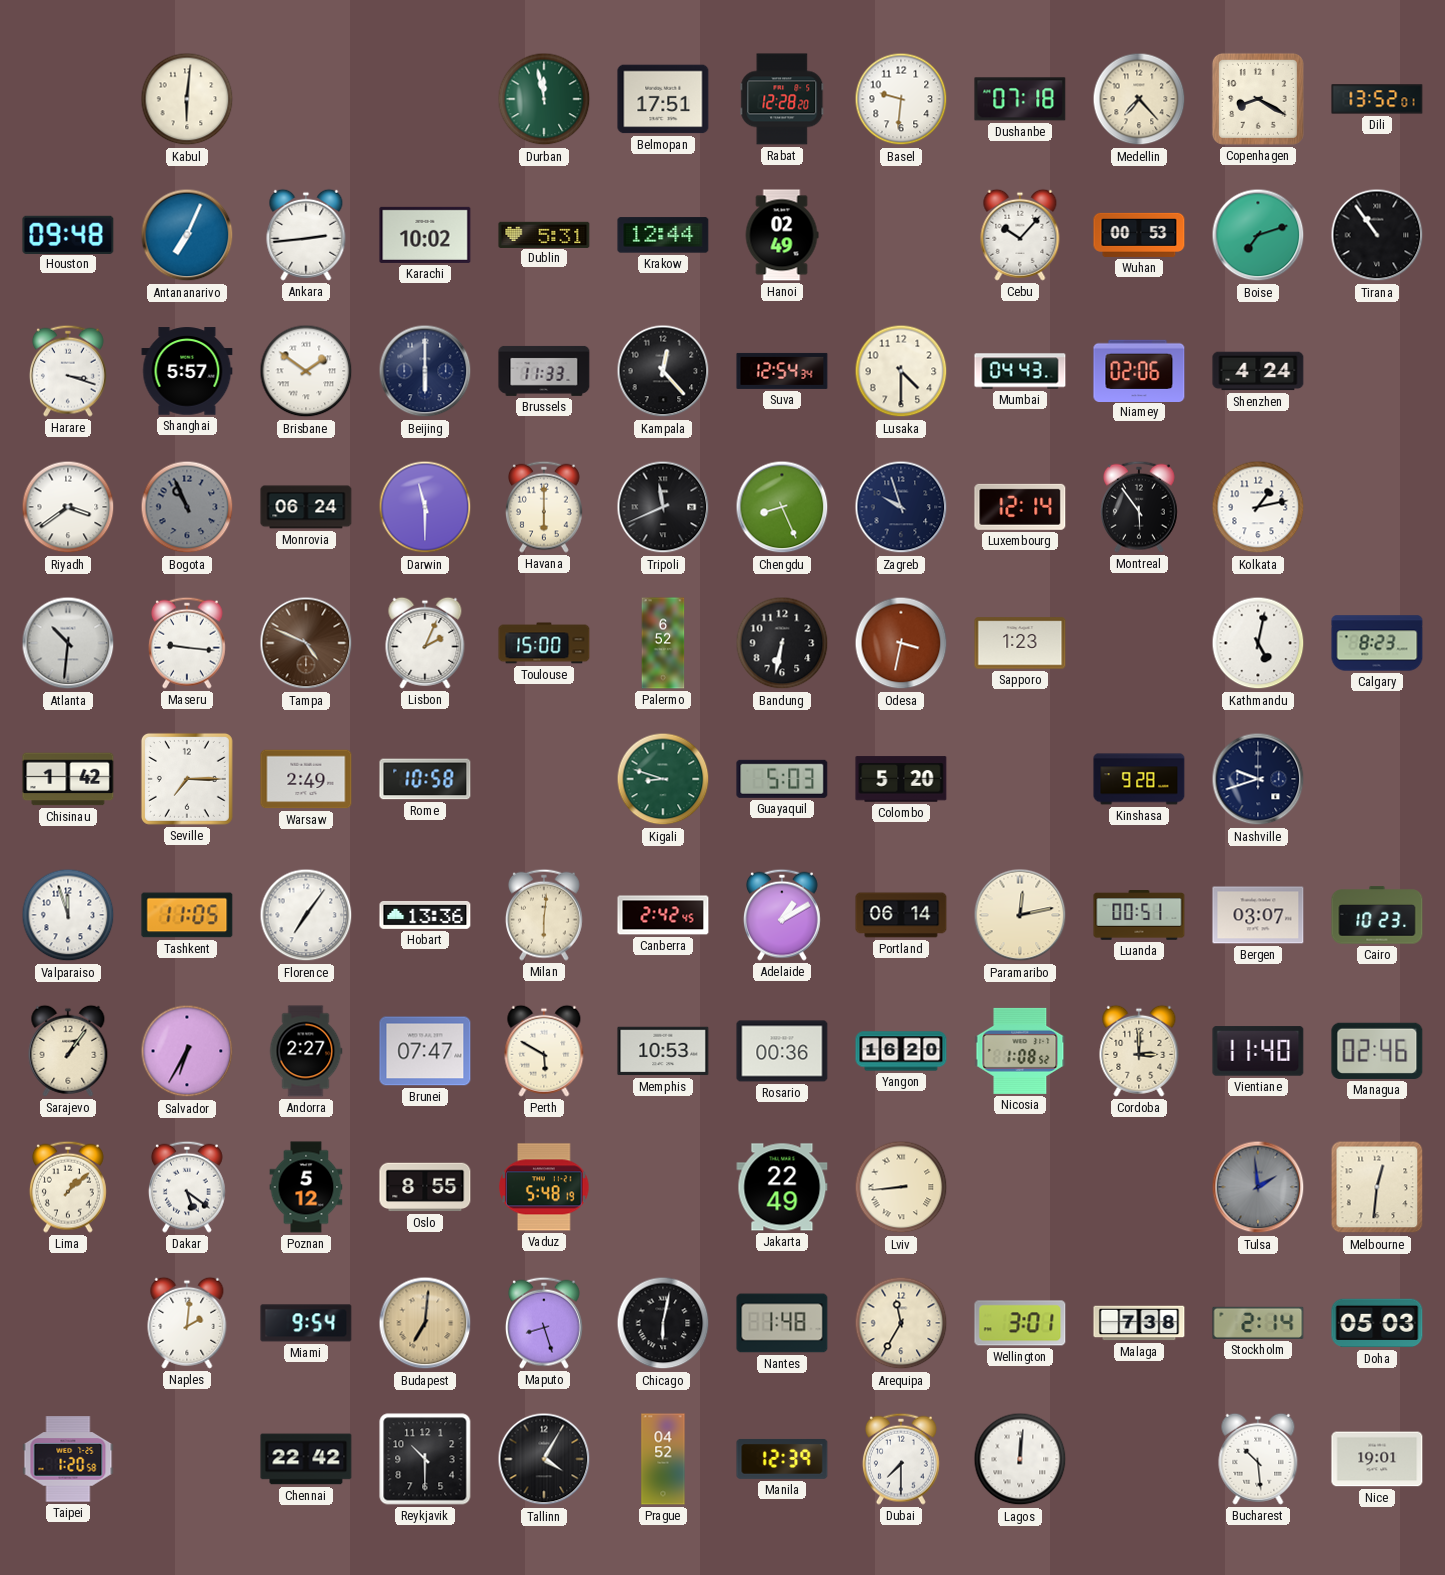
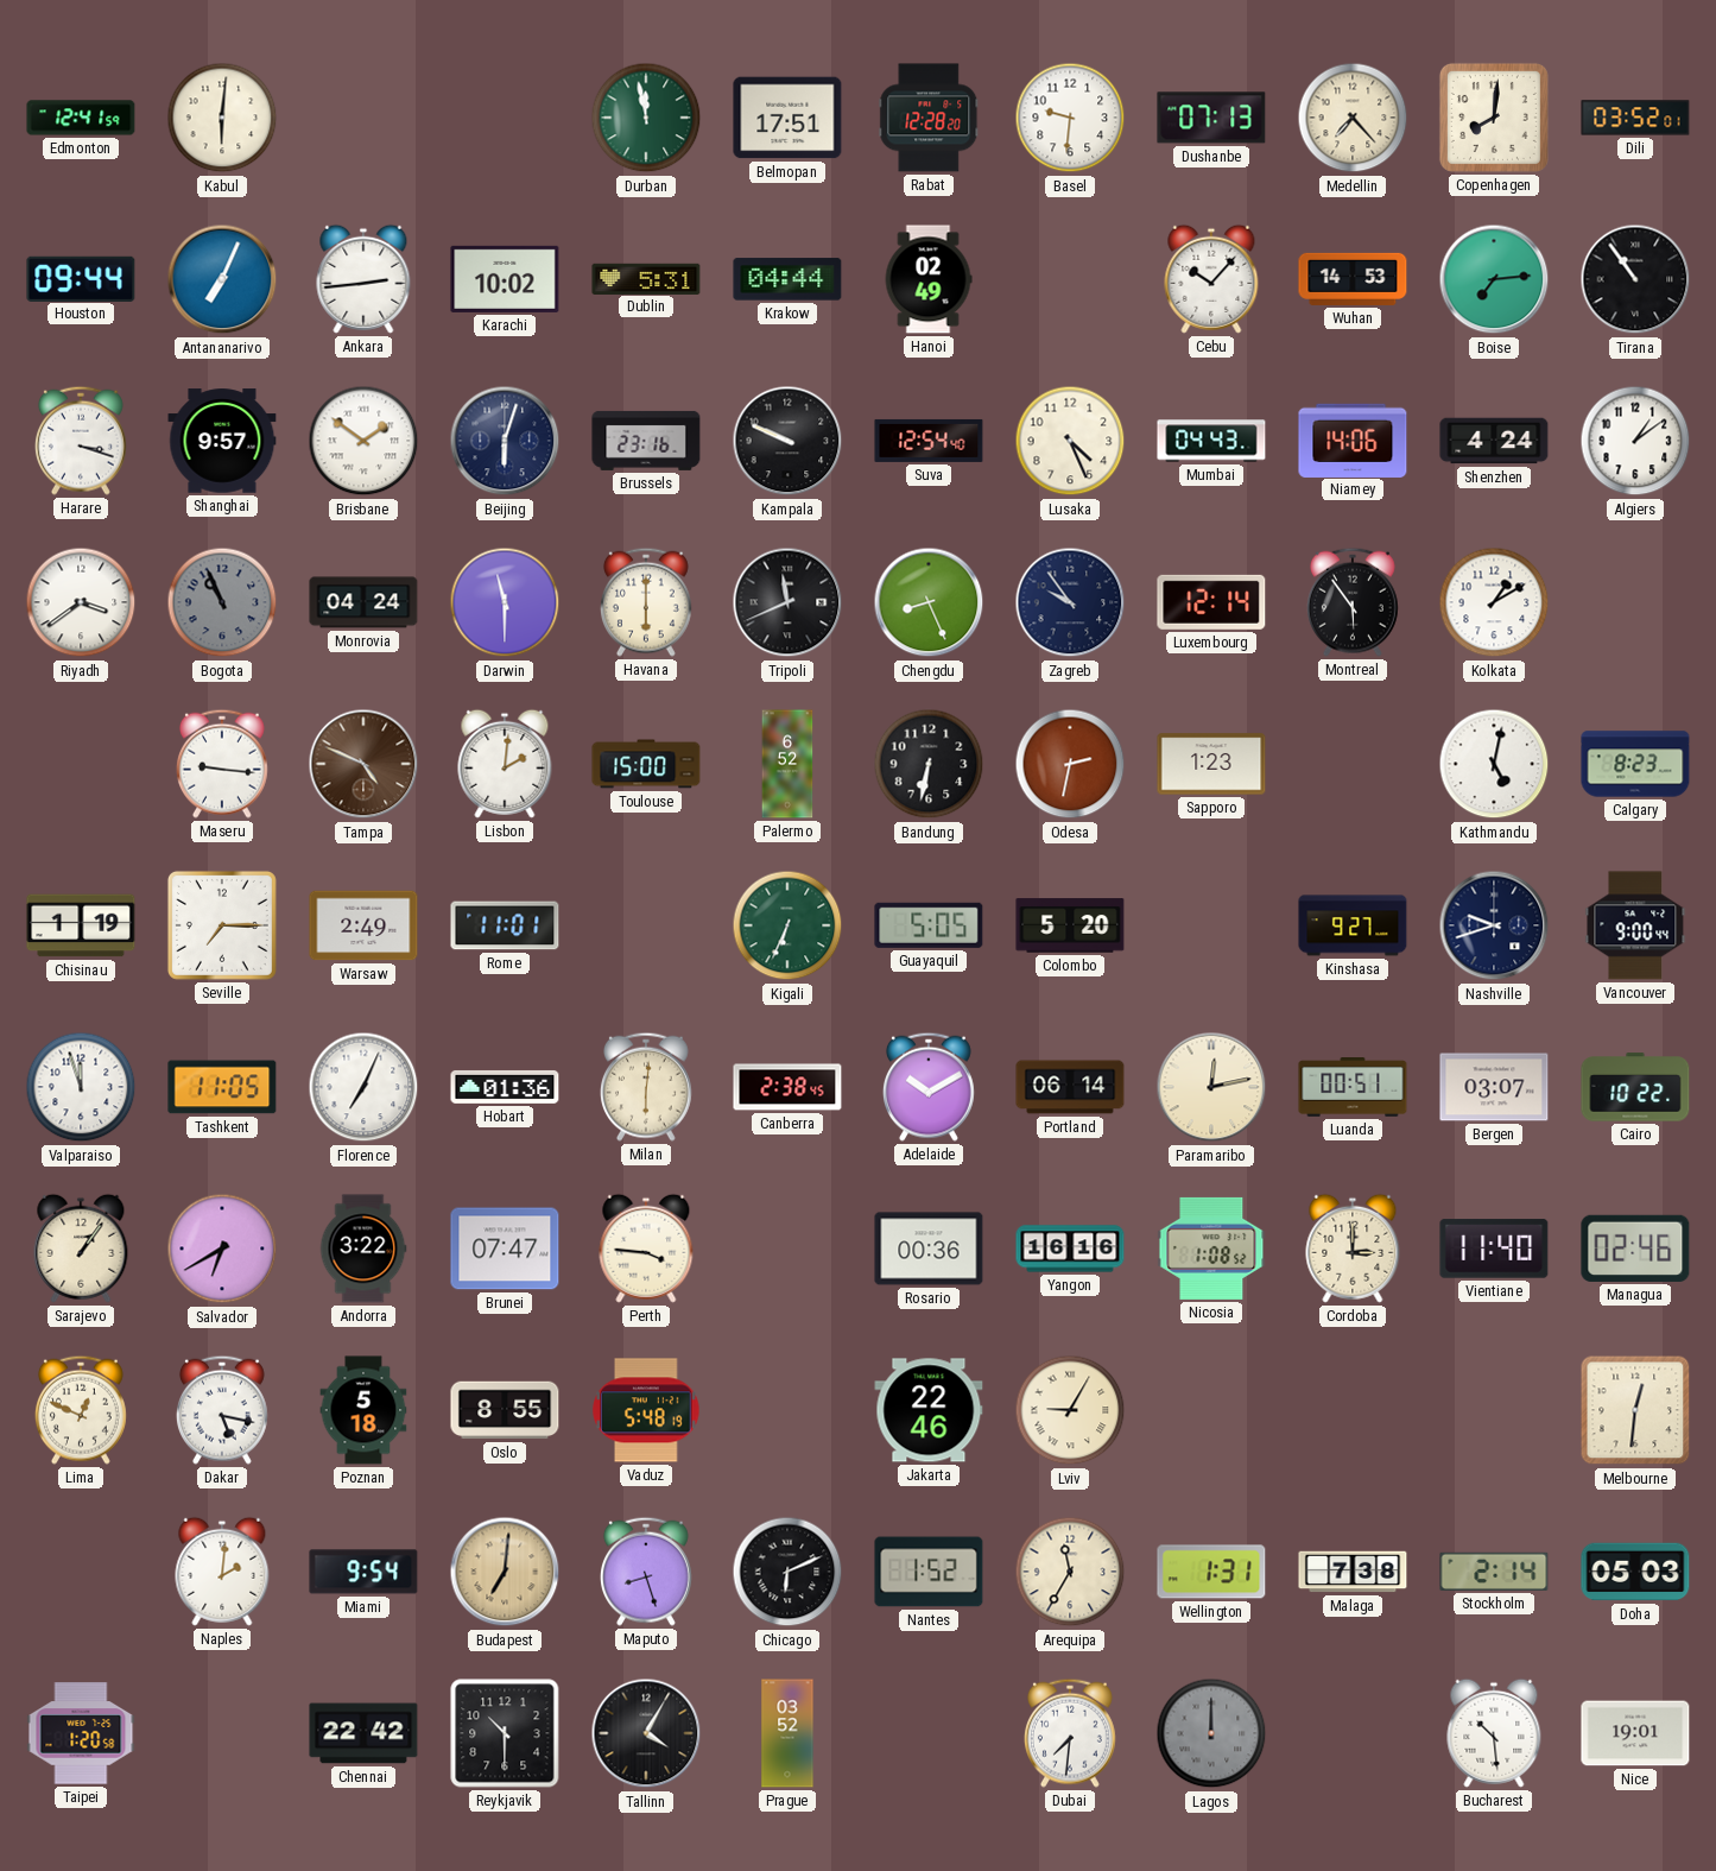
Edmonton: none -> 12:41 (81, 118)
Dushanbe: 07:18 -> 07:13 (1211, 118)
Copenhagen: 8:20 -> 8:01 (1494, 118)
Dili: 13:52 -> 03:52 (1635, 118)
Houston: 09:48 -> 09:44 (81, 278)
Krakow: 12:44 -> 04:44 (787, 279)
Wuhan: 00:53 -> 14:53 (1353, 279)
Boise: 7:12 -> 7:14 (1494, 279)
Shanghai: 5:57 -> 9:57 (222, 441)
Beijing: 6:00 -> 6:03 (505, 441)
Brussels: 11:33 -> 23:16 (646, 441)
Kampala: 12:23 -> 9:49 (787, 441)
Suva: 12:54:34 -> 12:54:40 (929, 441)
Lusaka: 4:30 -> 4:26 (1070, 441)
Niamey: 02:06 -> 14:06 (1353, 440)
Algiers: none -> 1:09 (1635, 441)
Monrovia: 06:24 -> 04:24 (363, 602)
Zagreb: 9:57 -> 9:54 (1070, 602)
Kolkata: 1:13 -> 1:10 (1494, 602)
Atlanta: 10:31 -> none (68, 643)
Lisbon: 2:04 -> 2:01 (505, 764)
Odesa: 3:32 -> 2:32 (1070, 764)
Chisinau: 1:42 -> 1:19 (81, 925)
Rome: 10:58 -> 11:01 (505, 925)
Kigali: 8:48 -> 6:34 (787, 925)
Guayaquil: 5:03 -> 5:05 (929, 925)
Kinshasa: 9:28 -> 9:27 (1353, 925)
Vancouver: none -> 9:00 (1635, 925)
Florence: 7:06 -> 7:04 (363, 1087)
Hobart: 13:36 -> 01:36 (505, 1087)
Canberra: 2:42 -> 2:38 (787, 1087)
Adelaide: 1:10 -> 10:10 (929, 1087)
Cairo: 10:23 -> 10:22 (1635, 1087)
Salvador: 6:35 -> 6:40 (222, 1249)
Andorra: 2:27 -> 3:22 (363, 1249)
Perth: 5:50 -> 3:46 (646, 1249)
Memphis: 10:53 -> none (663, 1051)
Yangon: 16:20 -> 16:16 (1070, 1249)
Lima: 1:08 -> 12:49 (81, 1410)
Dakar: 5:21 -> 5:17 (222, 1410)
Poznan: 5:12 -> 5:18 (363, 1410)
Jakarta: 22:49 -> 22:46 (929, 1410)
Lviv: 8:44 -> 9:05 (1070, 1410)
Tulsa: 1:59 -> none (1258, 1187)
Chicago: 6:02 -> 6:11 (787, 1572)
Nantes: 1:48 -> 1:52 (929, 1572)
Wellington: 3:01 -> 1:31 (1211, 1572)
Prague: 04:52 -> 03:52 (787, 1733)
Manila: 12:39 -> none (782, 1459)
Dubai: 7:30 -> 7:31 (1070, 1733)
Lagos: 12:01 -> 12:00 (1211, 1733)
Lagos dial: white -> grey (1211, 1733)
